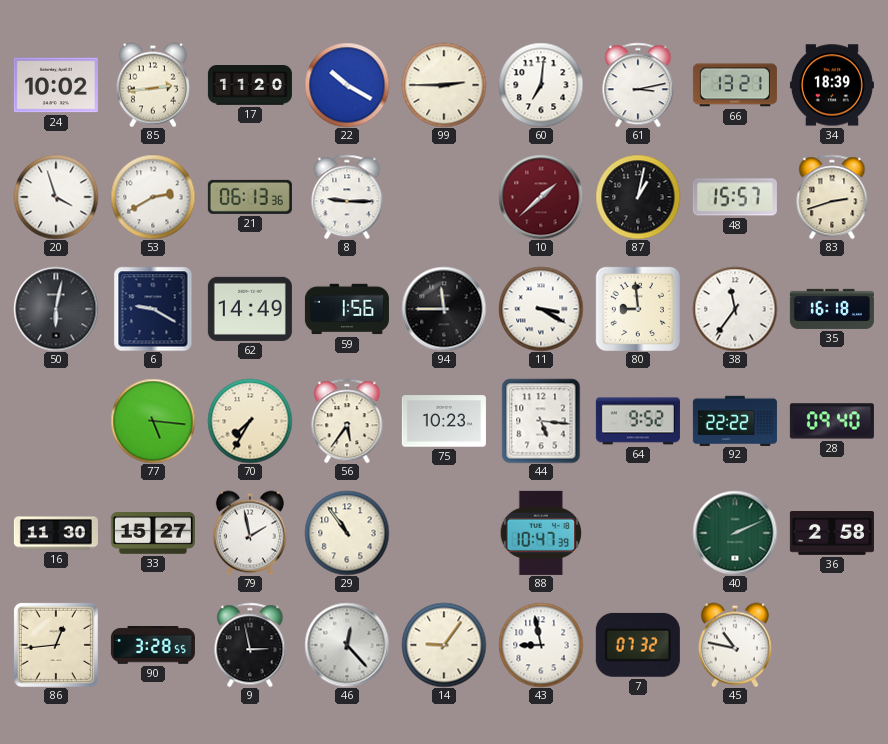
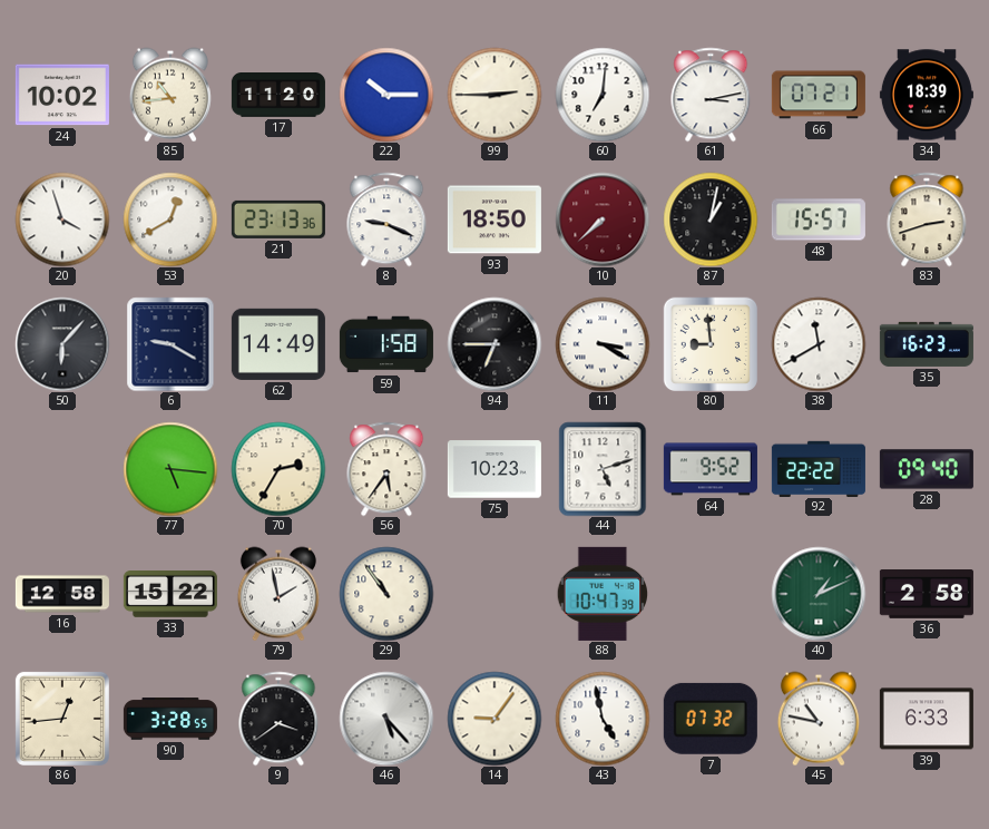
85: 2:44 -> 10:44 (170, 95)
22: 10:20 -> 10:15 (386, 95)
66: 13:21 -> 07:21 (819, 95)
53: 2:40 -> 12:40 (170, 220)
21: 06:13 -> 23:13 (278, 220)
8: 9:15 -> 9:19 (386, 220)
93: none -> 18:50 (494, 220)
10: 1:38 -> 7:38 (603, 220)
50: 6:02 -> 6:07 (62, 344)
59: 1:56 -> 1:58 (386, 344)
94: 11:45 -> 6:45 (494, 344)
38: 11:36 -> 11:40 (819, 344)
35: 16:18 -> 16:23 (927, 344)
70: 7:35 -> 2:35 (278, 469)
44: 5:16 -> 5:12 (603, 469)
16: 11:30 -> 12:58 (62, 594)
33: 15:27 -> 15:22 (170, 595)
40: 2:11 -> 1:11 (819, 594)
9: 2:58 -> 3:39 (278, 719)
46: 12:23 -> 5:23 (386, 719)
43: 8:58 -> 4:58 (603, 719)
39: none -> 6:33 (927, 719)
